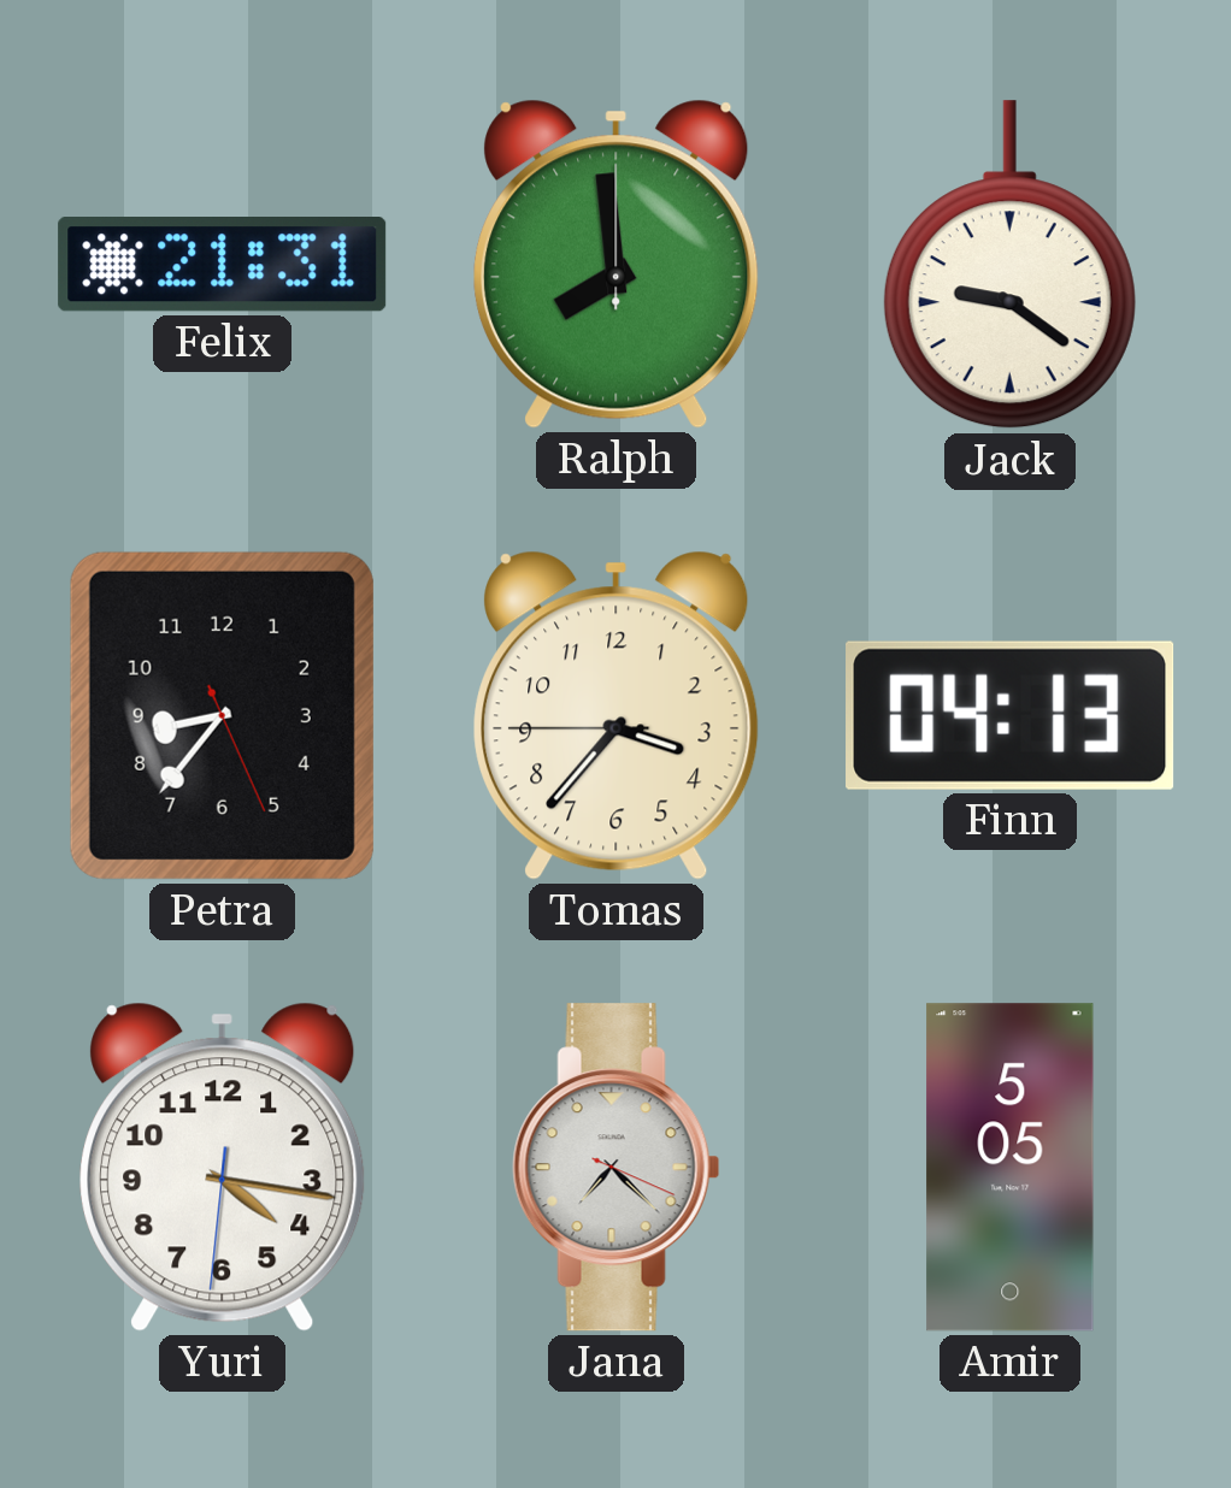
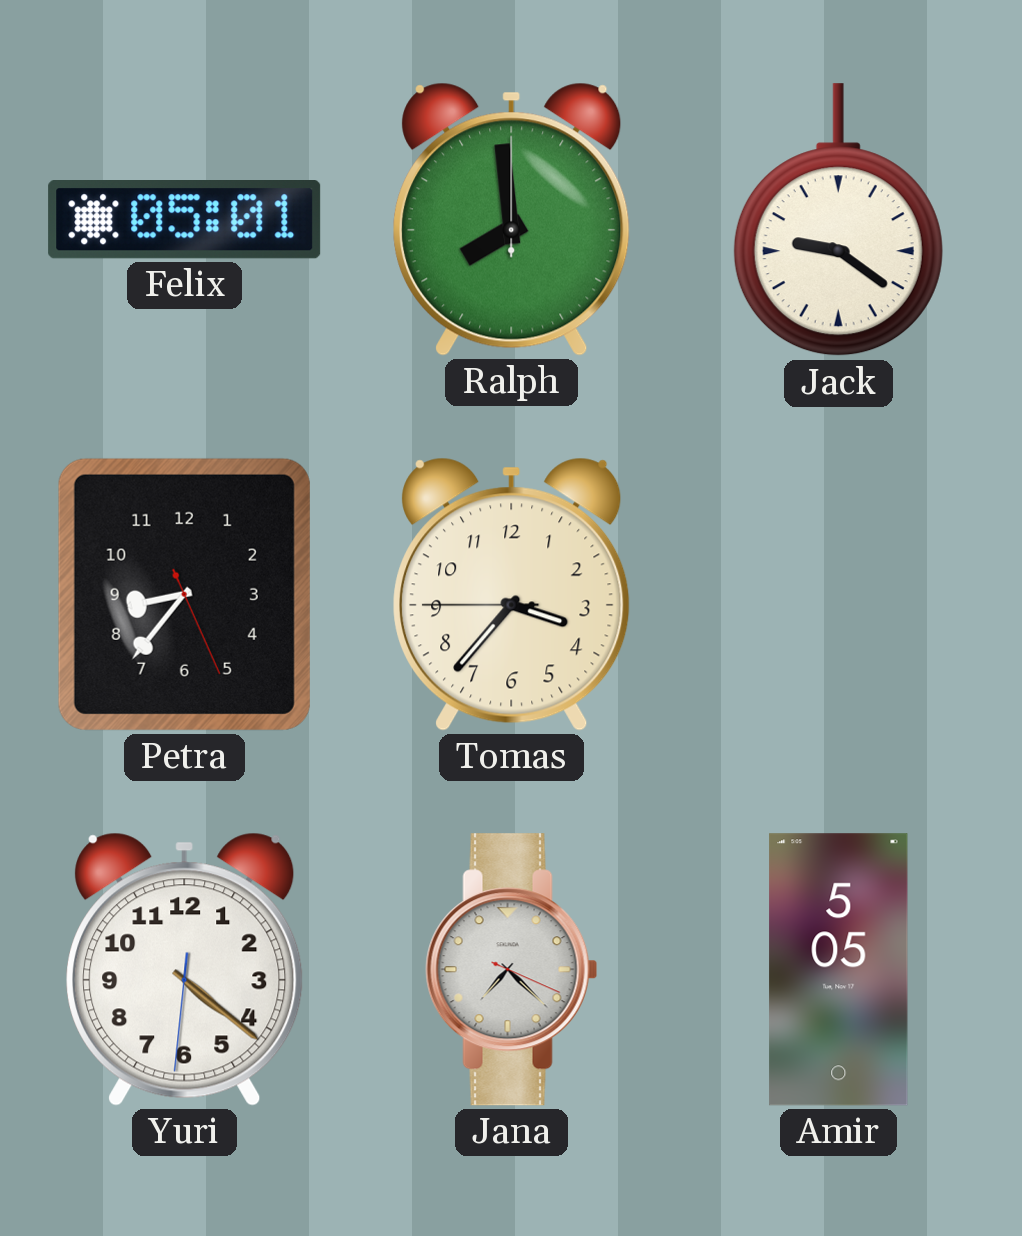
Felix: 21:31 -> 05:01 (185, 220)
Finn: 04:13 -> none (1011, 715)
Yuri: 4:16 -> 4:21 (185, 969)
